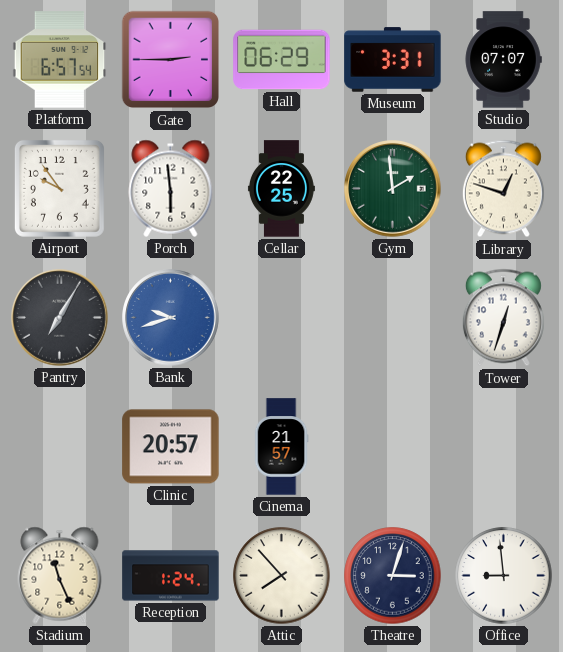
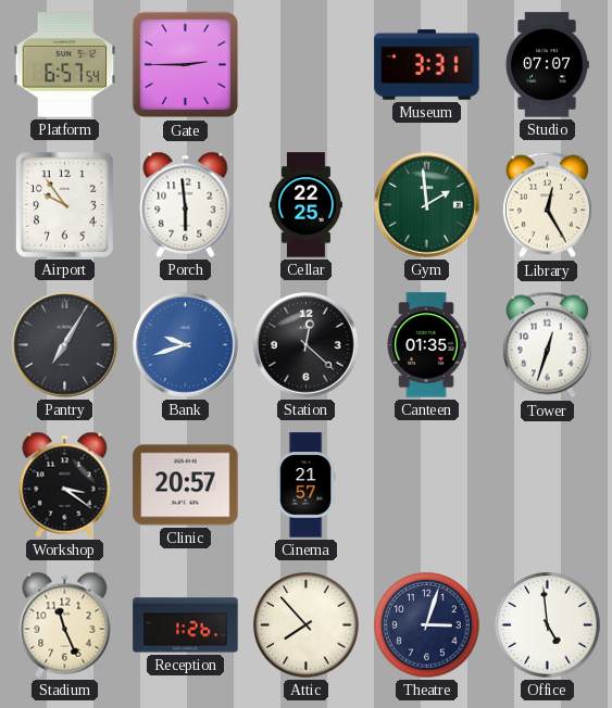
Hall: 06:29 -> none (282, 60)
Library: 12:48 -> 12:25 (547, 205)
Station: none -> 12:22 (307, 345)
Canteen: none -> 01:35 (426, 345)
Workshop: none -> 3:21 (65, 484)
Reception: 1:24 -> 1:26 (186, 625)
Office: 8:59 -> 4:59 (548, 625)
